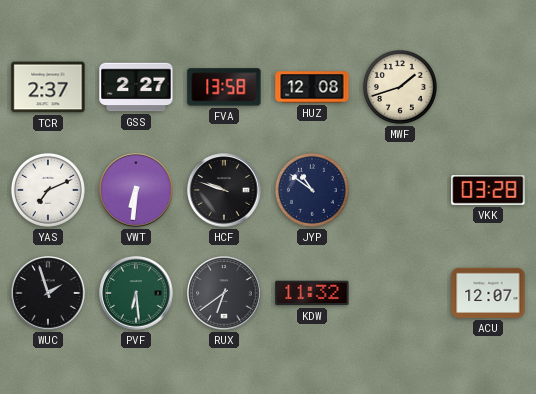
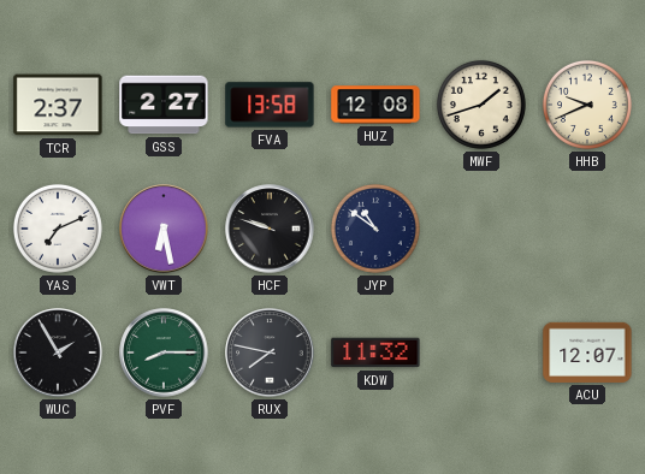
HHB: none -> 9:41 (587, 105)
VWT: 6:31 -> 6:28 (164, 229)
VKK: 03:28 -> none (488, 191)
WUC: 1:57 -> 1:55 (58, 352)
PVF: 6:29 -> 8:15 (164, 352)
RUX: 6:39 -> 7:47 (270, 352)
